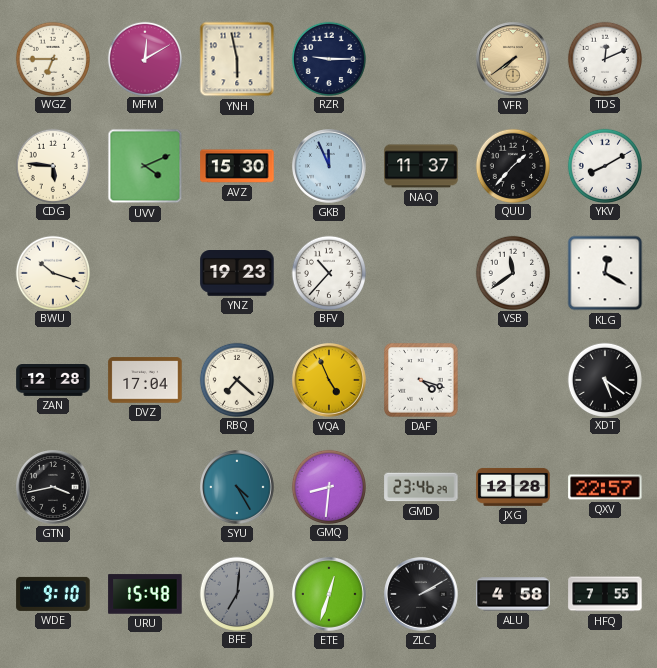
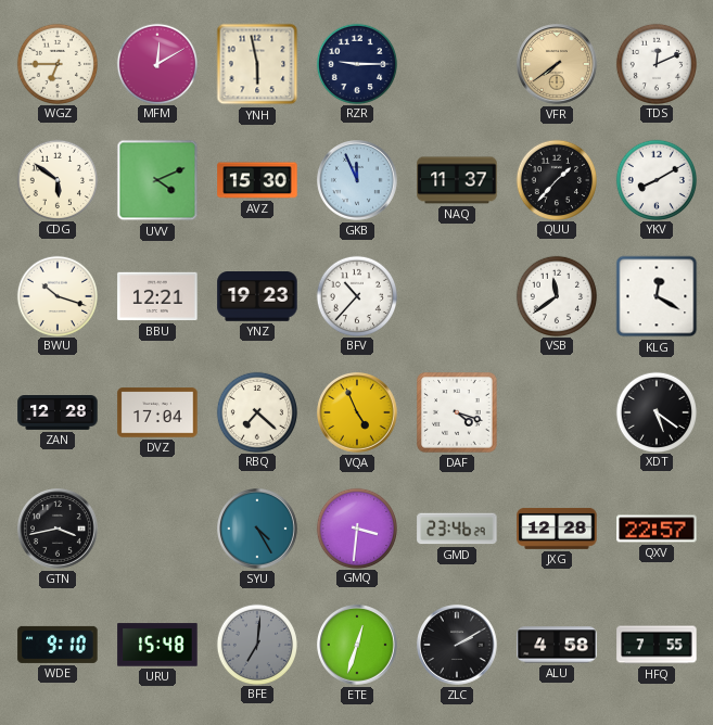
CDG: 5:46 -> 5:51 (56, 179)
BBU: none -> 12:21 (157, 296)
GMQ: 8:31 -> 3:31 (356, 527)
